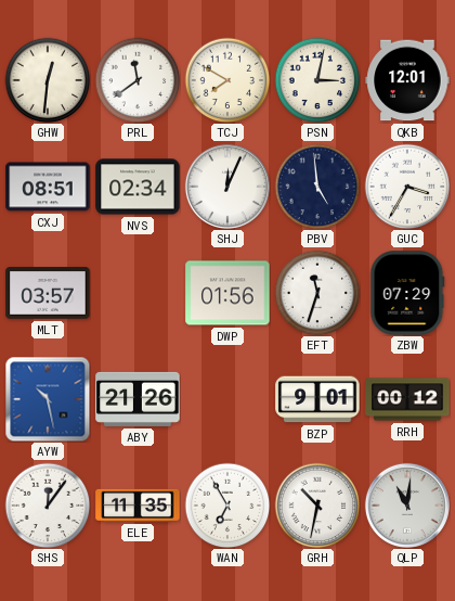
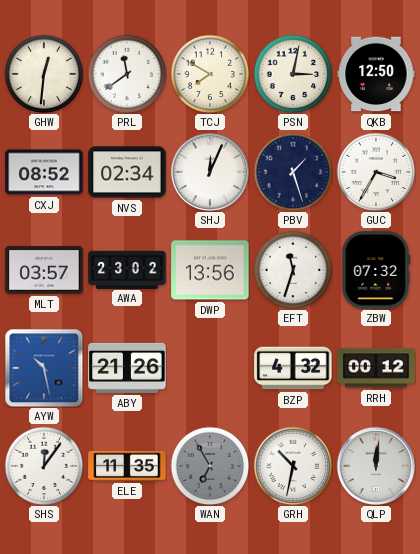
QKB: 12:01 -> 12:50 (376, 74)
CXJ: 08:51 -> 08:52 (44, 172)
PBV: 4:59 -> 1:27 (293, 172)
AWA: none -> 23:02 (127, 269)
DWP: 01:56 -> 13:56 (210, 270)
ZBW: 07:29 -> 07:32 (376, 270)
BZP: 9:01 -> 4:32 (293, 368)
WAN dial: white -> grey (210, 466)
QLP: 11:01 -> 12:01 (376, 466)
